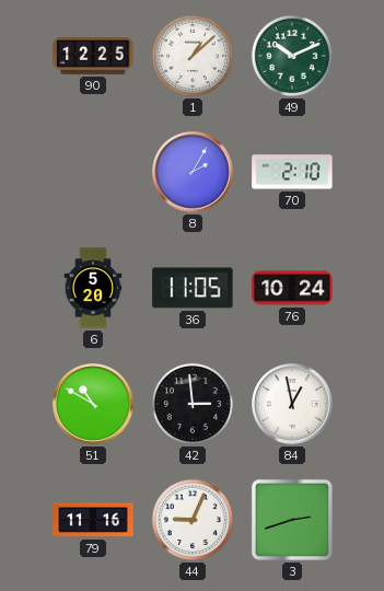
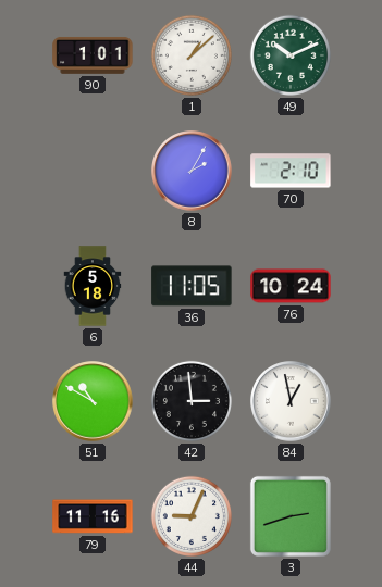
90: 12:25 -> 1:01 (93, 55)
6: 5:20 -> 5:18 (93, 286)
